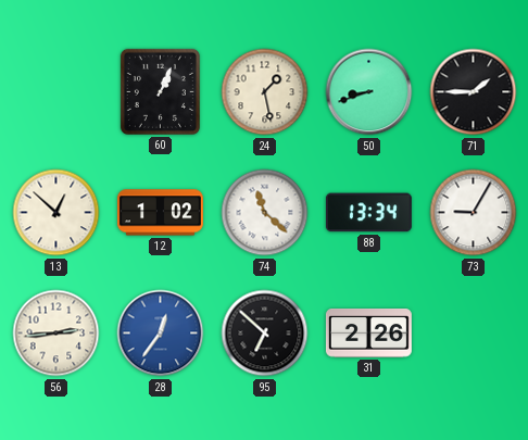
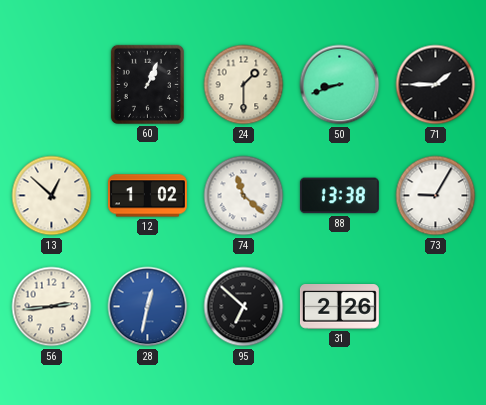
24: 1:28 -> 1:30 (244, 85)
88: 13:34 -> 13:38 (339, 196)
28: 12:36 -> 12:32 (148, 307)
